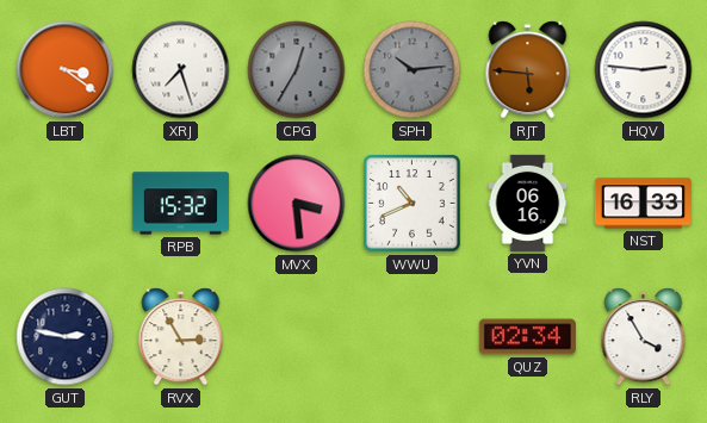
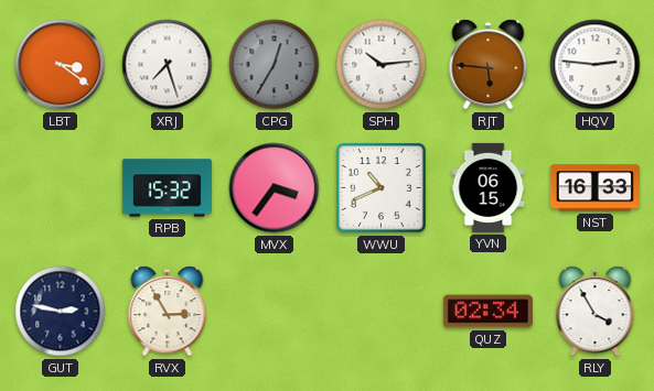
SPH dial: grey -> white (382, 65)
MVX: 3:29 -> 3:36 (275, 188)
YVN: 06:16 -> 06:15 (489, 187)
